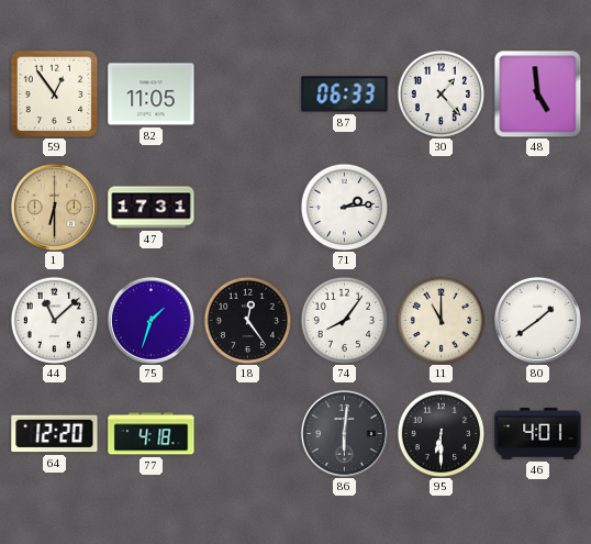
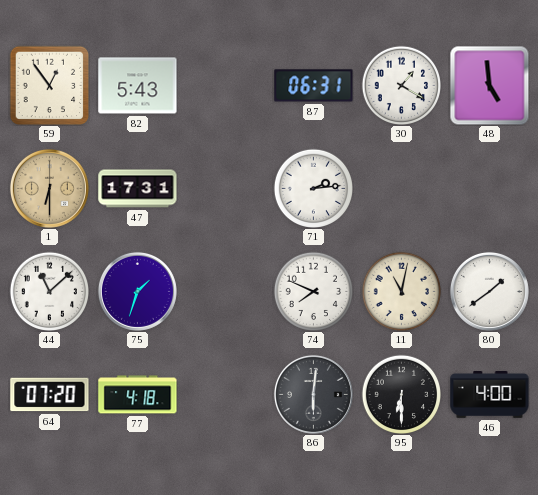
82: 11:05 -> 5:43 (138, 86)
87: 06:33 -> 06:31 (314, 86)
30: 1:23 -> 1:20 (401, 85)
18: 12:24 -> none (247, 320)
74: 8:06 -> 7:49 (313, 291)
11: 11:00 -> 11:02 (401, 291)
64: 12:20 -> 07:20 (50, 395)
46: 4:01 -> 4:00 (490, 395)
